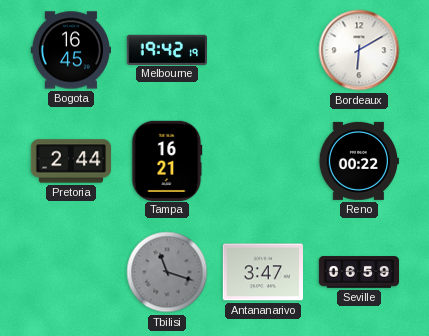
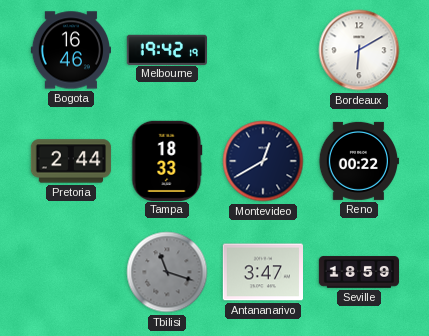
Bogota: 16:45 -> 16:46 (70, 50)
Tampa: 16:21 -> 18:33 (167, 160)
Montevideo: none -> 12:40 (263, 161)
Seville: 06:59 -> 18:59 (359, 272)
